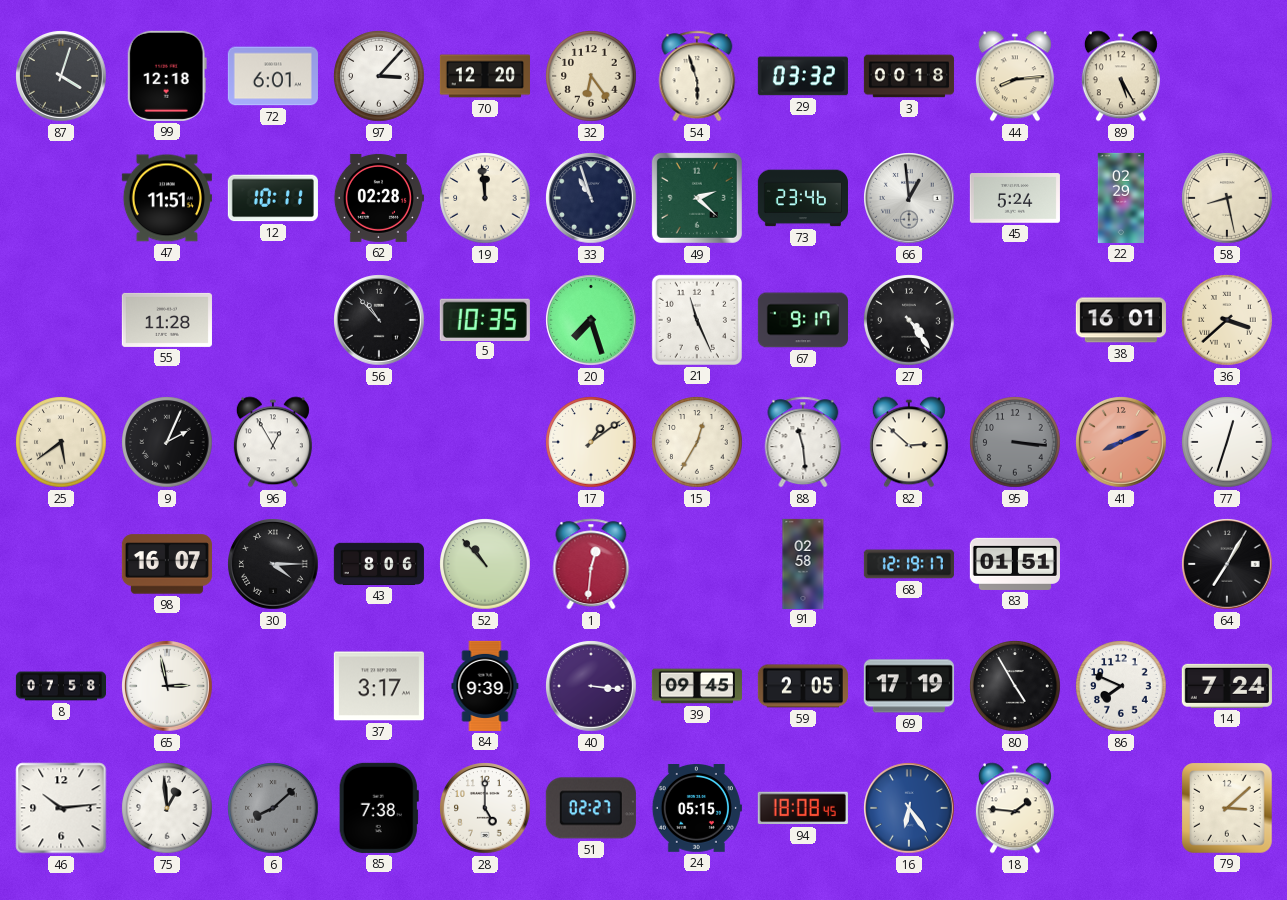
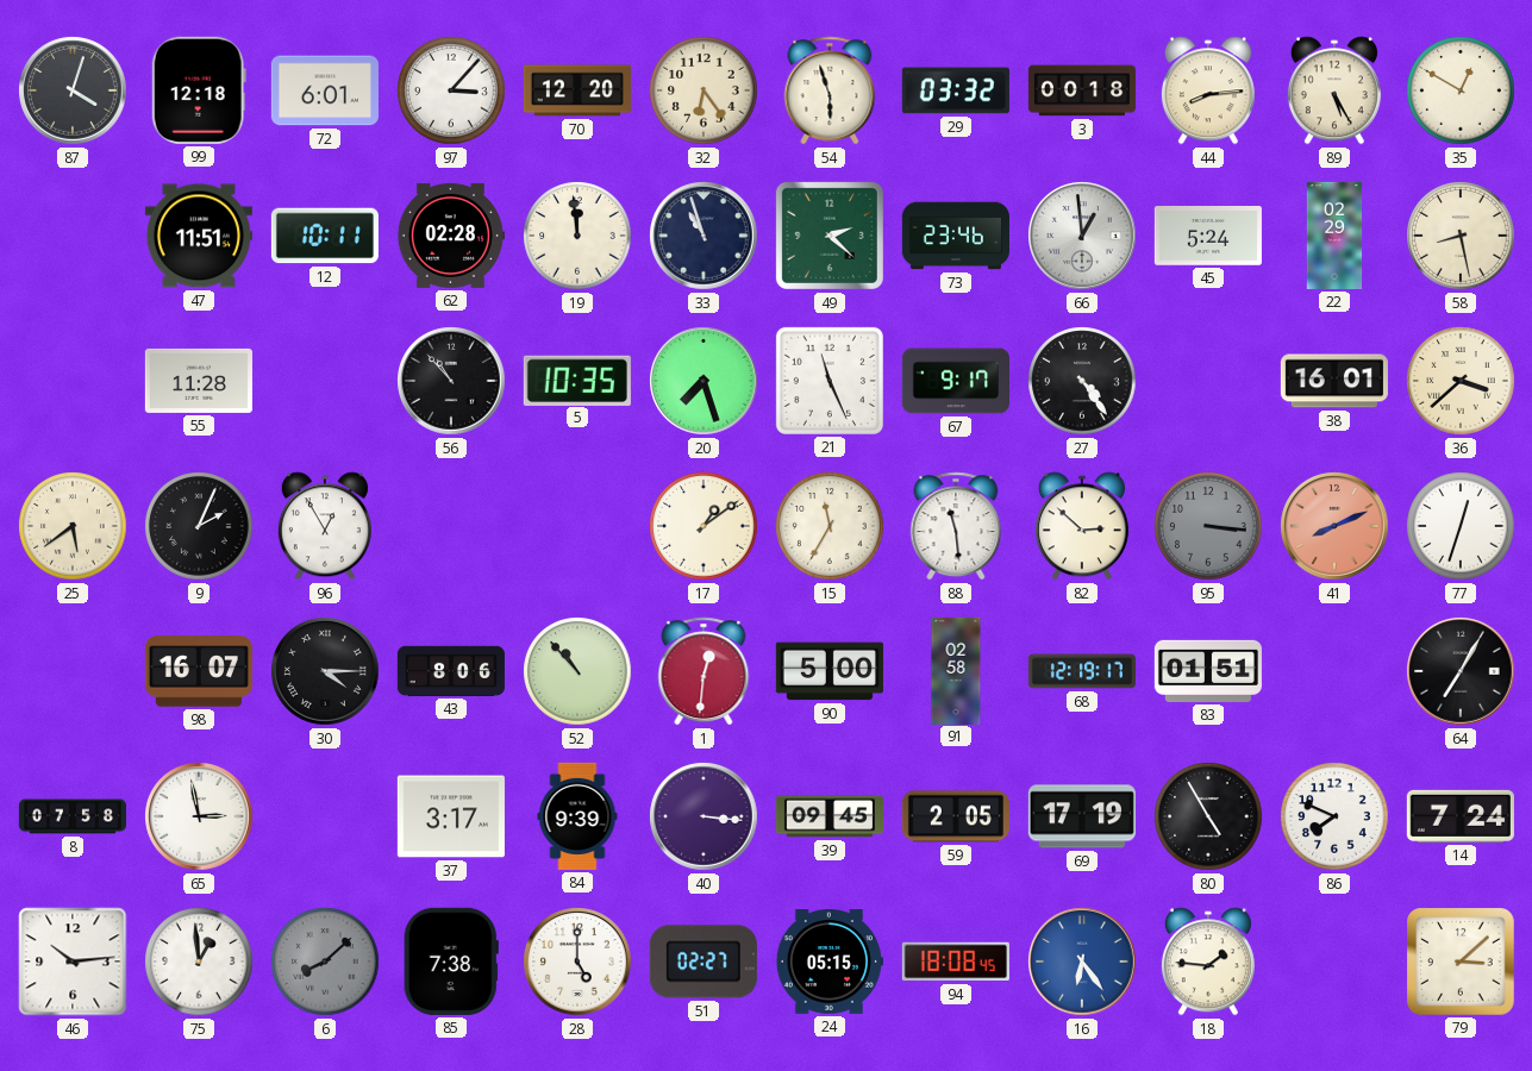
35: none -> 12:50 (1461, 90)
15: 12:35 -> 11:35 (830, 526)
90: none -> 5:00 (830, 671)
